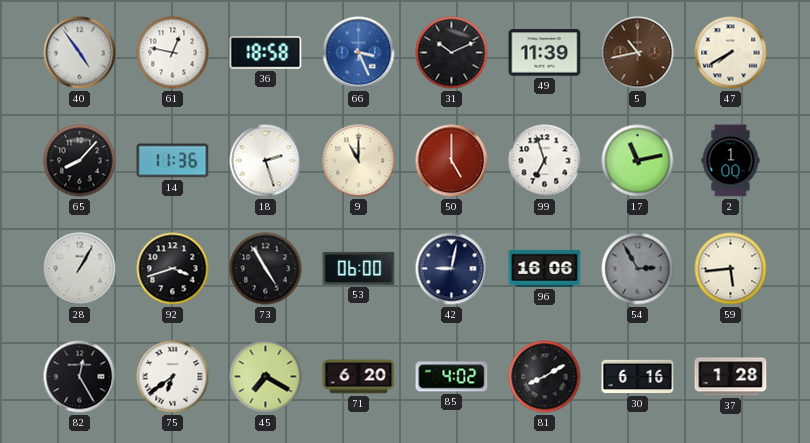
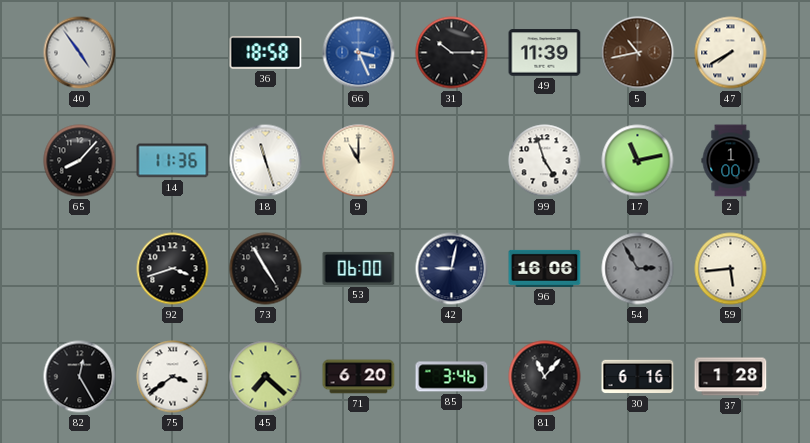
61: 12:47 -> none (173, 53)
31: 10:11 -> 10:15 (452, 53)
18: 2:27 -> 11:27 (266, 161)
50: 5:00 -> none (452, 161)
99: 6:57 -> 4:57 (545, 161)
28: 1:05 -> none (80, 269)
75: 6:39 -> 3:39 (173, 377)
45: 7:20 -> 7:22 (266, 377)
85: 4:02 -> 3:46 (452, 377)
81: 8:10 -> 11:07 (545, 377)
